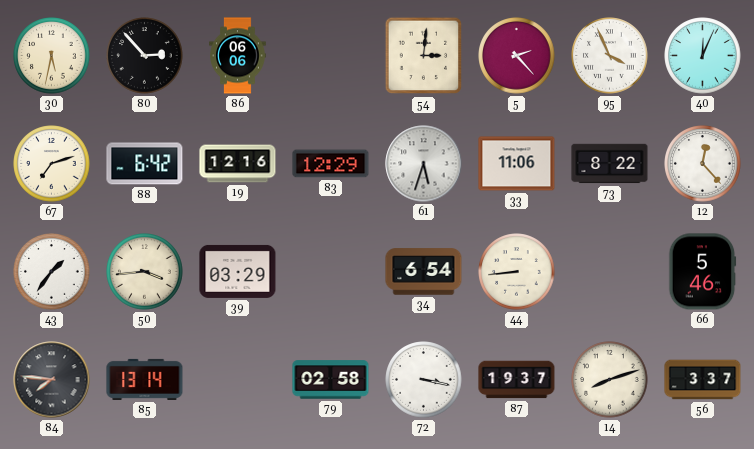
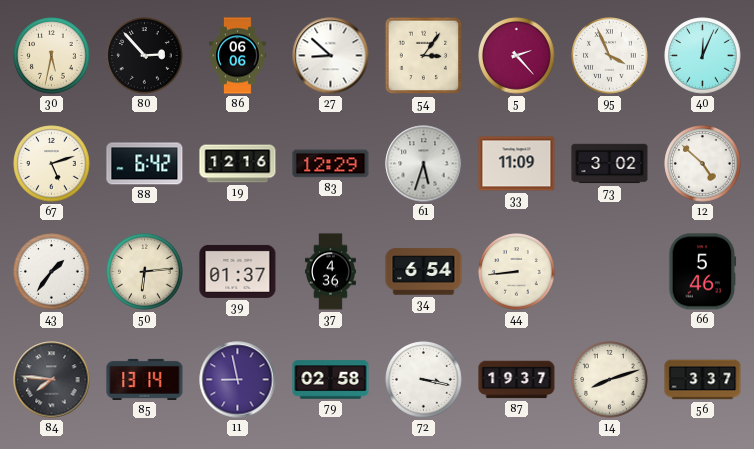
27: none -> 8:52 (331, 56)
54: 3:01 -> 3:06 (424, 56)
67: 7:12 -> 5:12 (52, 164)
33: 11:06 -> 11:09 (517, 164)
73: 8:22 -> 3:02 (610, 164)
12: 12:23 -> 4:52 (703, 164)
50: 3:44 -> 6:14 (145, 272)
39: 03:29 -> 01:37 (238, 271)
37: none -> 4:36 (331, 272)
11: none -> 8:58 (238, 380)
